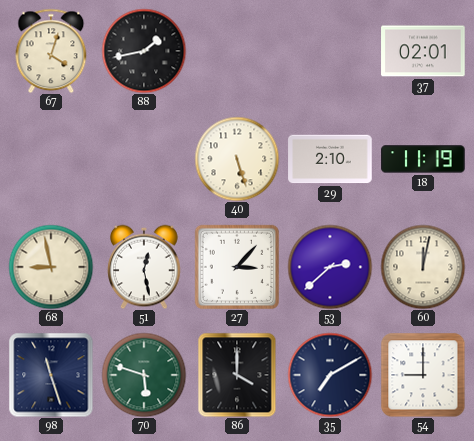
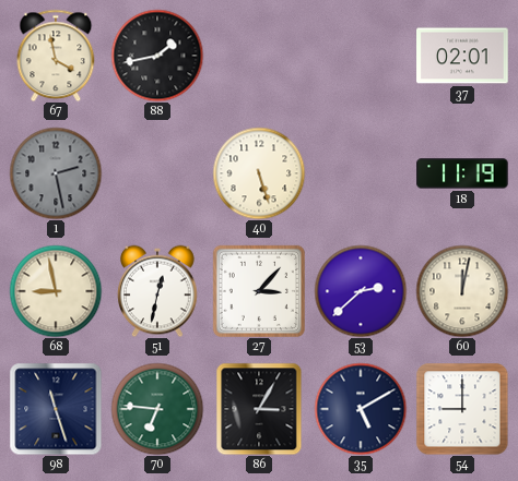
67: 4:03 -> 3:58 (56, 56)
1: none -> 2:28 (56, 173)
29: 2:10 -> none (330, 159)
51: 12:28 -> 12:32 (157, 291)
70: 5:48 -> 6:46 (157, 409)
86: 4:00 -> 3:05 (259, 409)
35: 7:10 -> 5:10 (361, 409)
